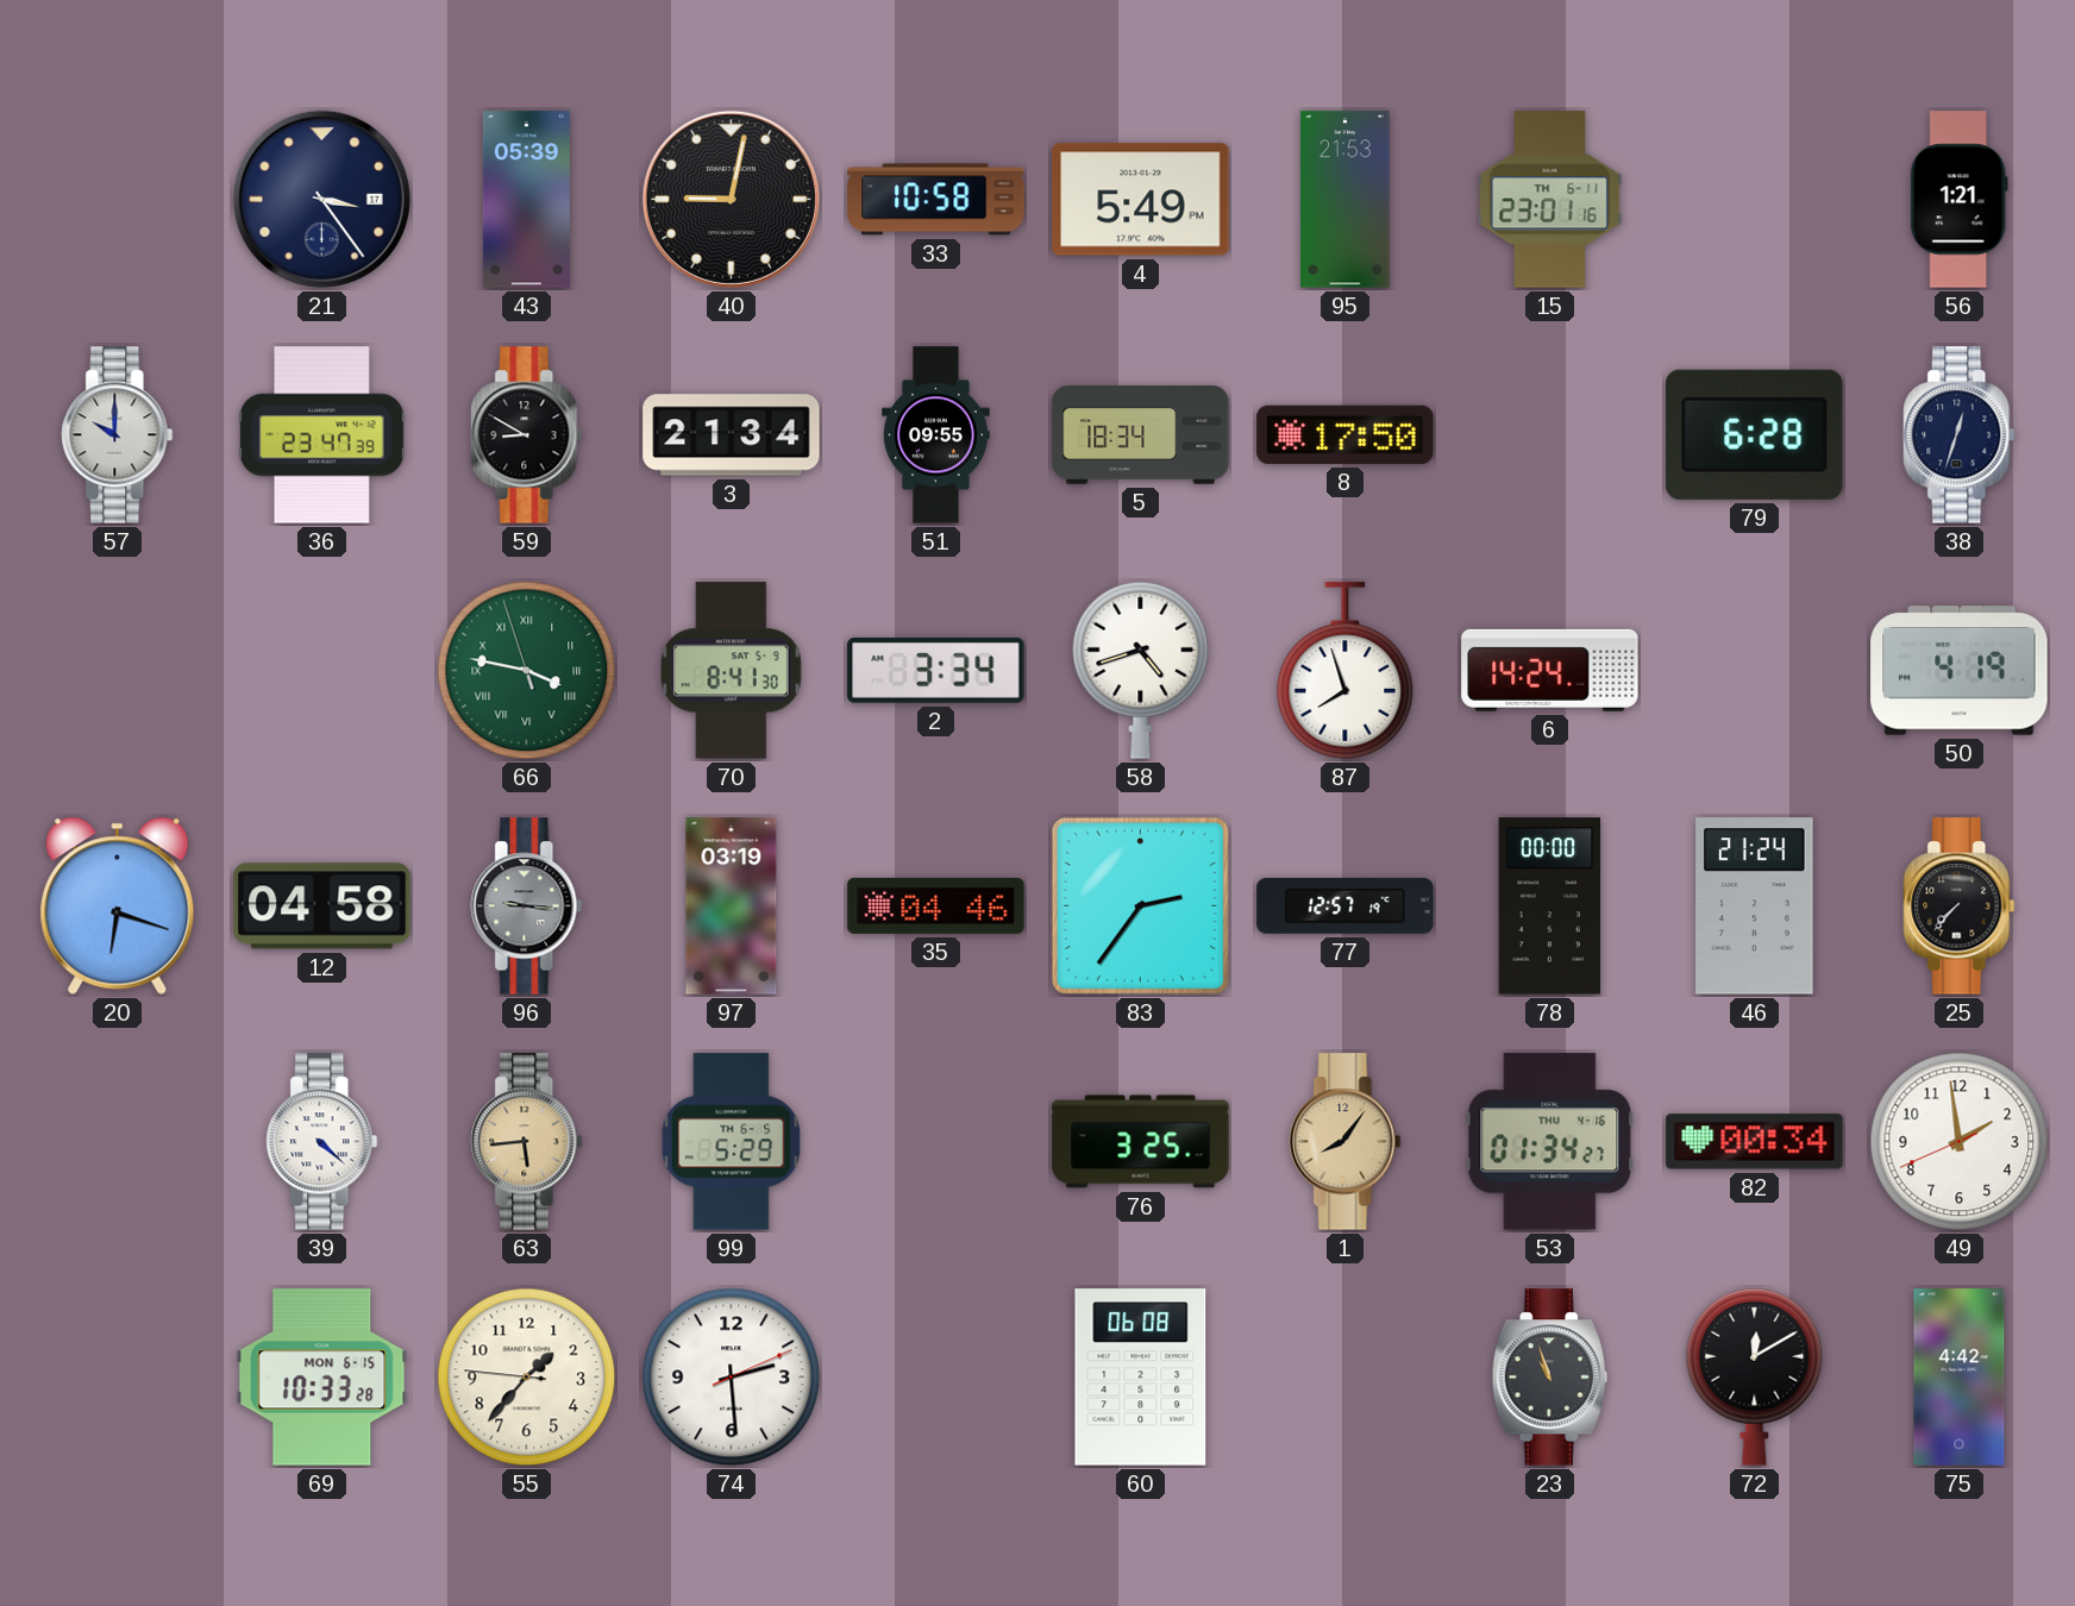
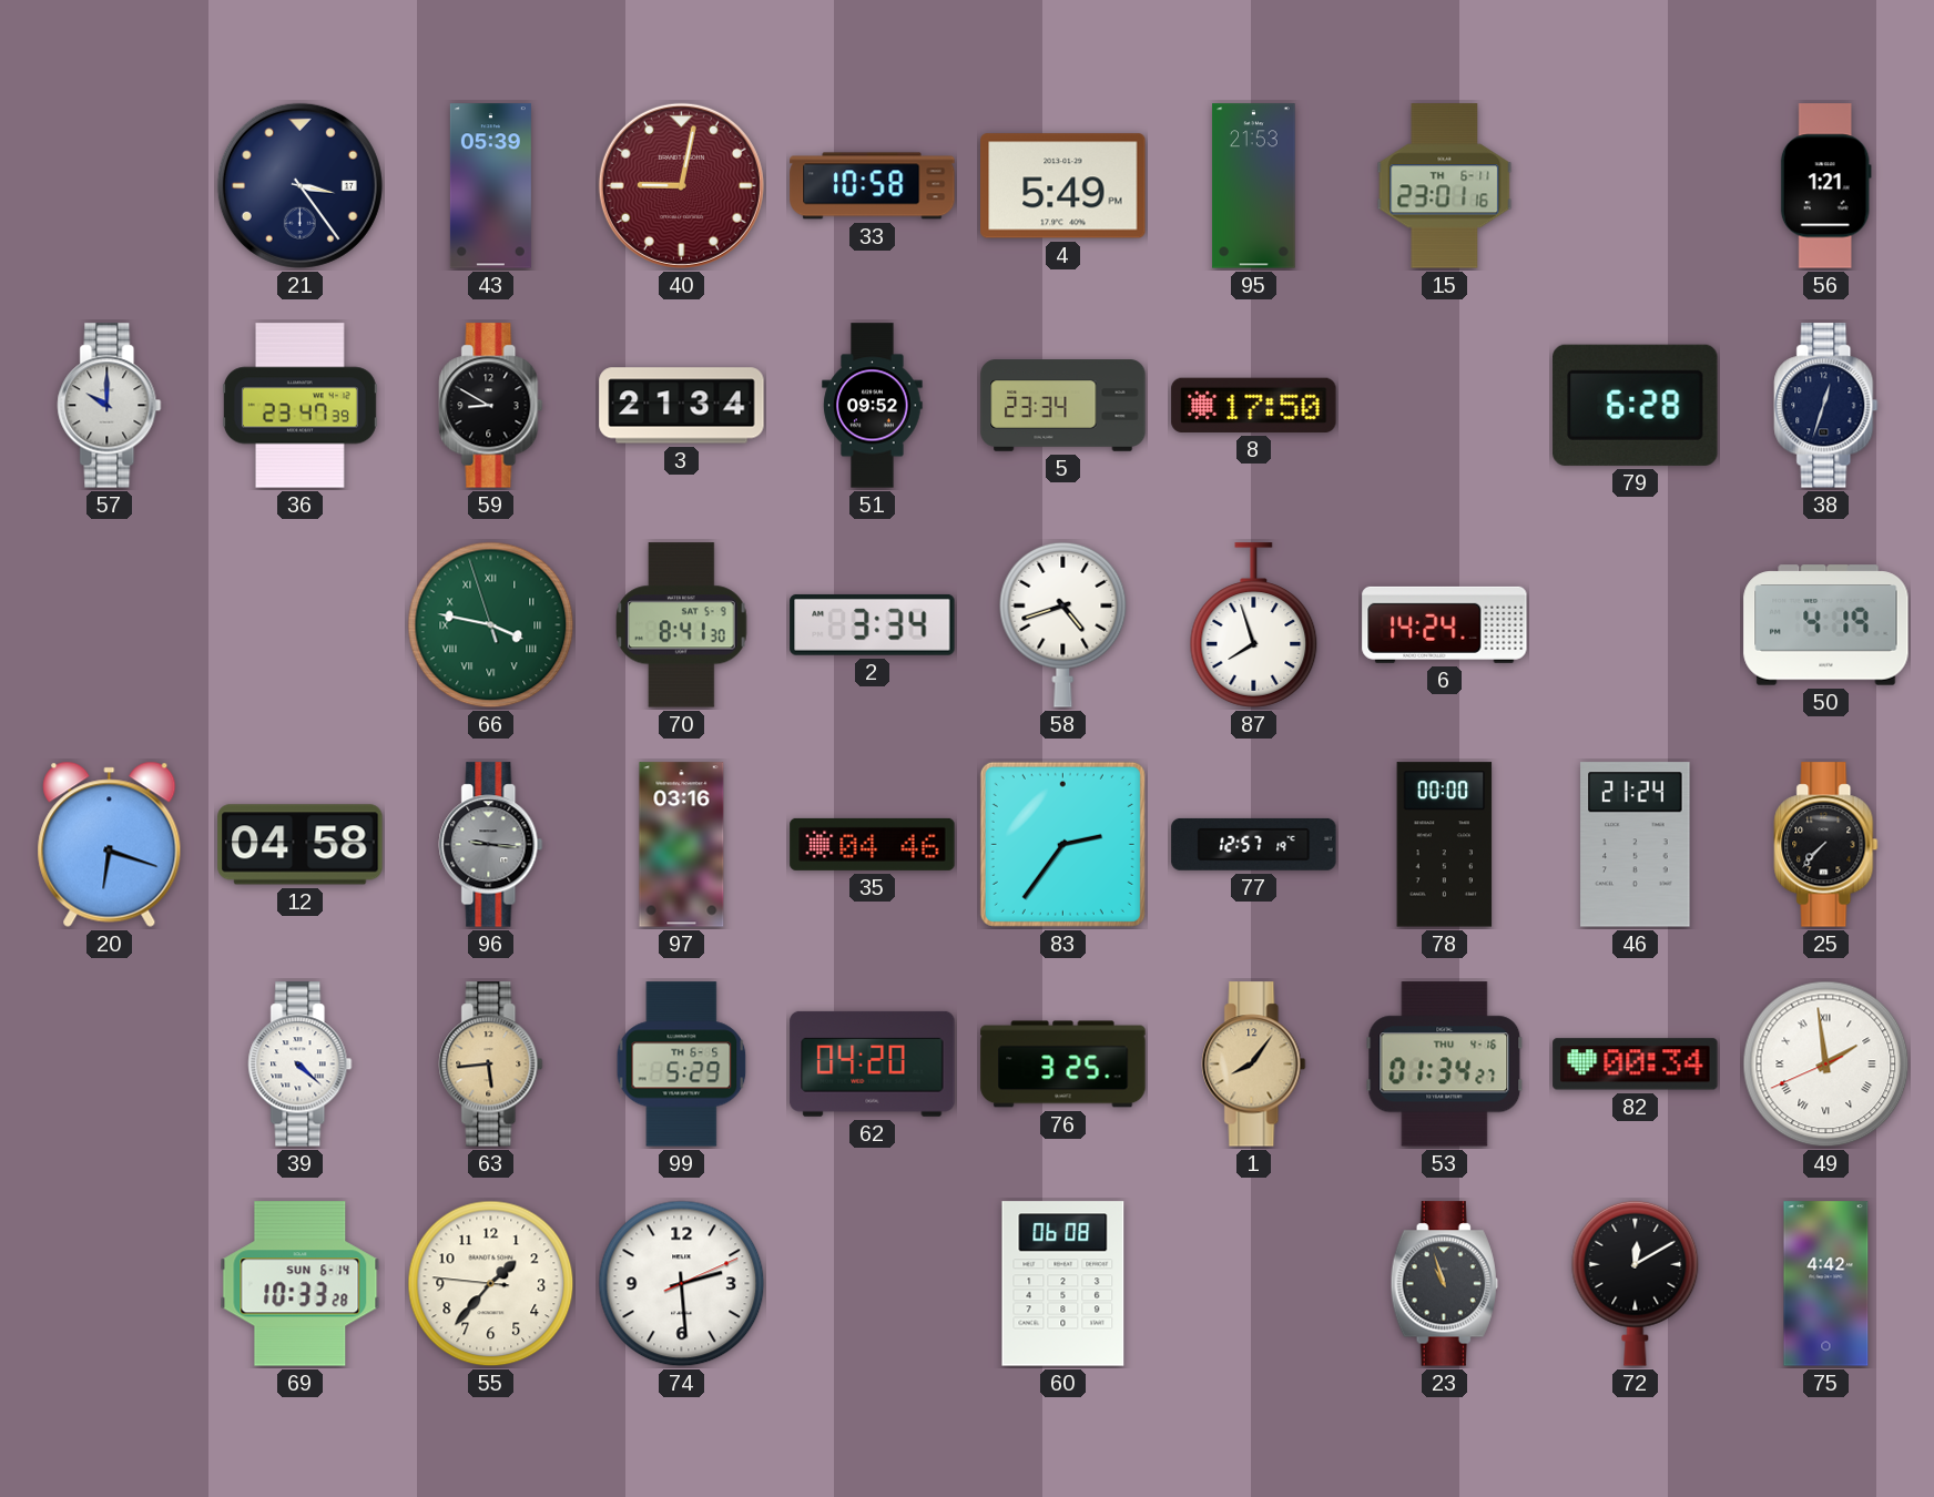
40 dial: black -> burgundy (681, 185)
51: 09:55 -> 09:52 (873, 406)
5: 18:34 -> 23:34 (1063, 406)
97: 03:19 -> 03:16 (682, 845)
62: none -> 04:20 (873, 1063)
49 numerals: Arabic -> Roman (1826, 1065)
69 date: MON 6-15 -> SUN 6-14 (301, 1284)
